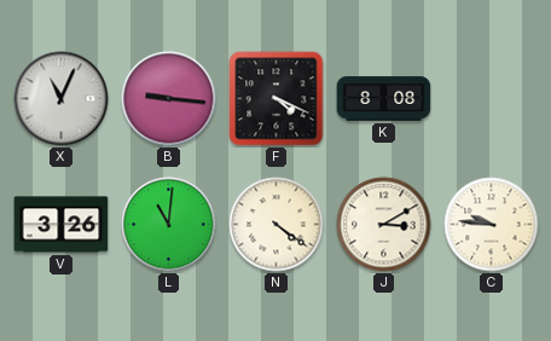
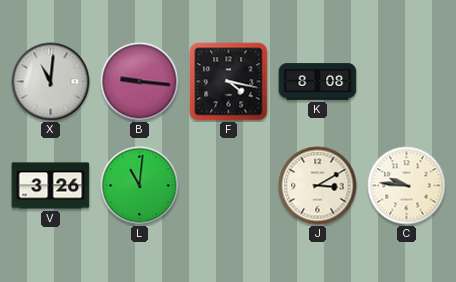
X: 11:04 -> 11:01 (51, 82)
F: 4:19 -> 4:17 (229, 82)
N: 4:21 -> none (277, 225)
